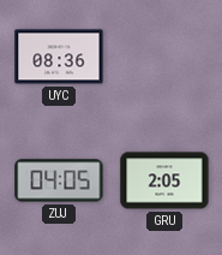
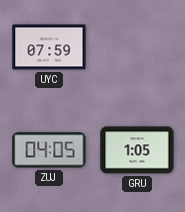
UYC: 08:36 -> 07:59 (49, 47)
GRU: 2:05 -> 1:05 (137, 150)
